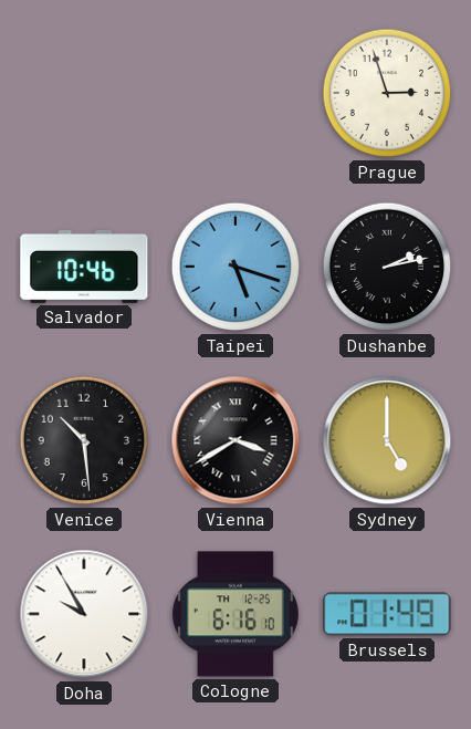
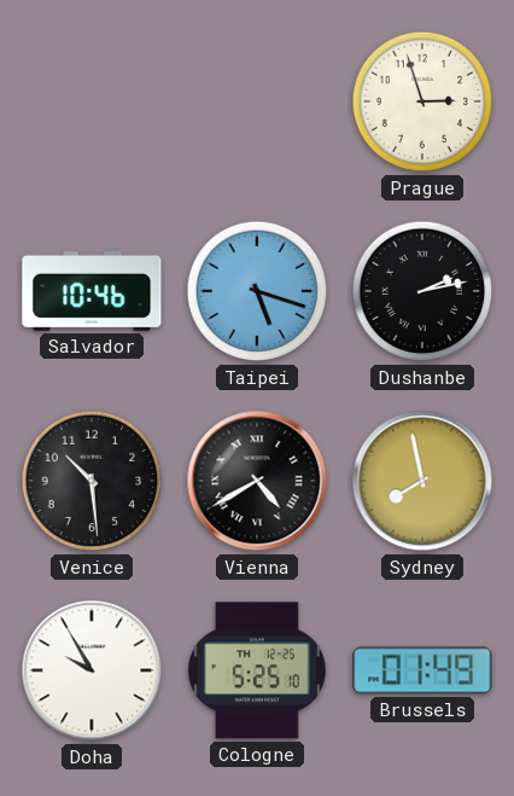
Vienna: 3:40 -> 4:40 (257, 481)
Sydney: 5:00 -> 7:58 (422, 481)
Cologne: 6:16 -> 5:25 (257, 670)
